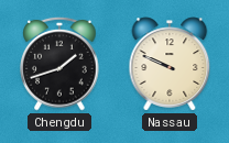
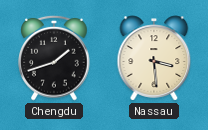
Nassau: 9:49 -> 3:29 (154, 58)
